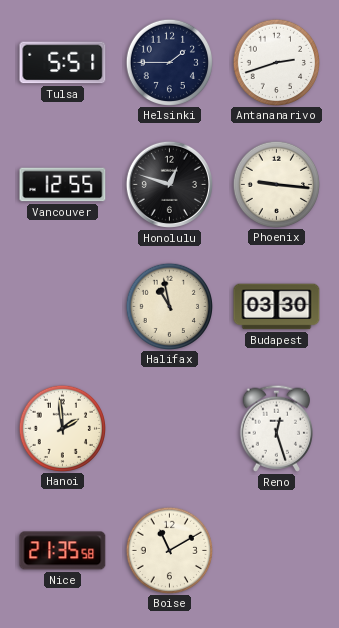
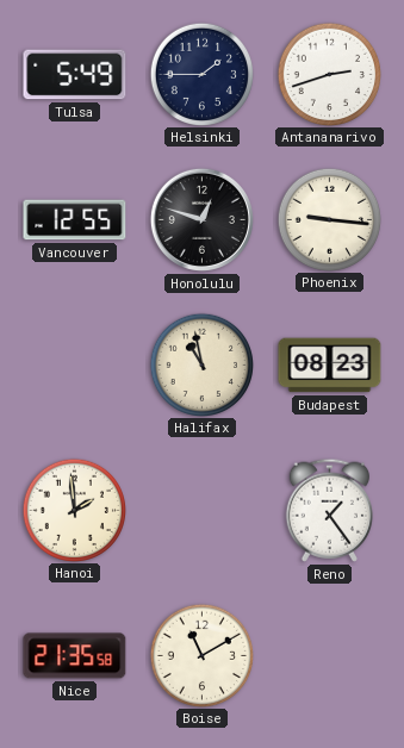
Tulsa: 5:51 -> 5:49 (75, 75)
Budapest: 03:30 -> 08:23 (330, 366)
Reno: 12:27 -> 1:24 (329, 510)
